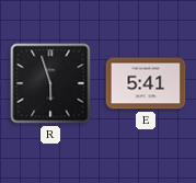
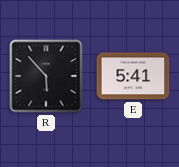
R: 5:57 -> 5:53 (46, 76)
